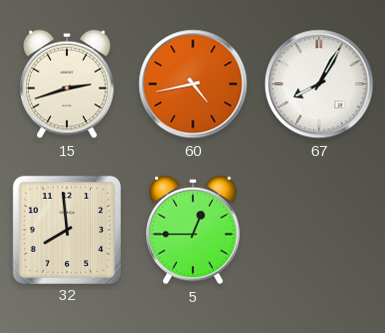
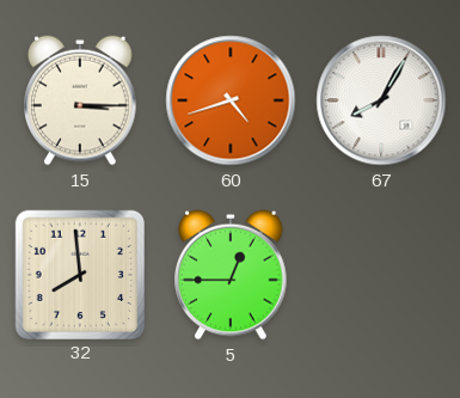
15: 2:42 -> 3:15 (80, 100)
60: 4:43 -> 4:42 (231, 100)
